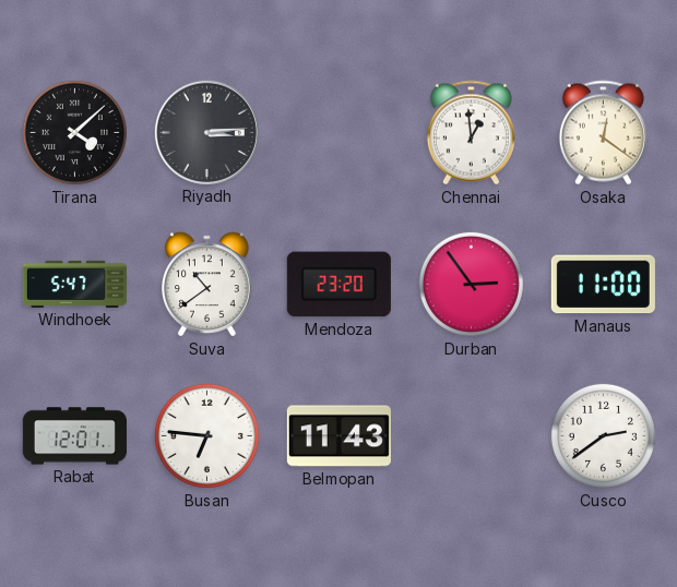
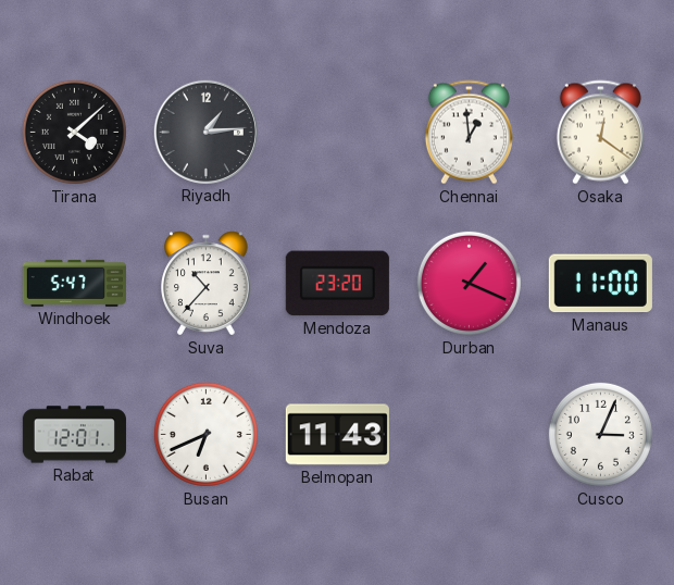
Riyadh: 3:14 -> 1:14 (205, 132)
Suva: 10:39 -> 10:37 (207, 284)
Durban: 2:54 -> 1:19 (469, 283)
Busan: 6:46 -> 6:41 (205, 434)
Cusco: 2:39 -> 3:04 (600, 434)
